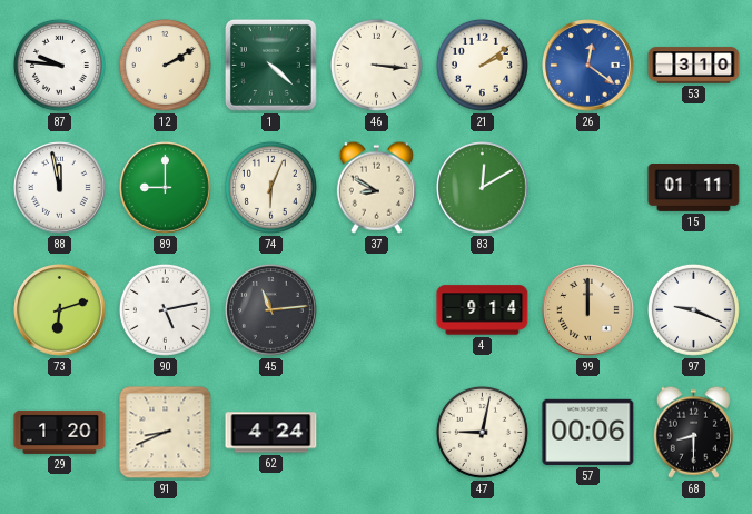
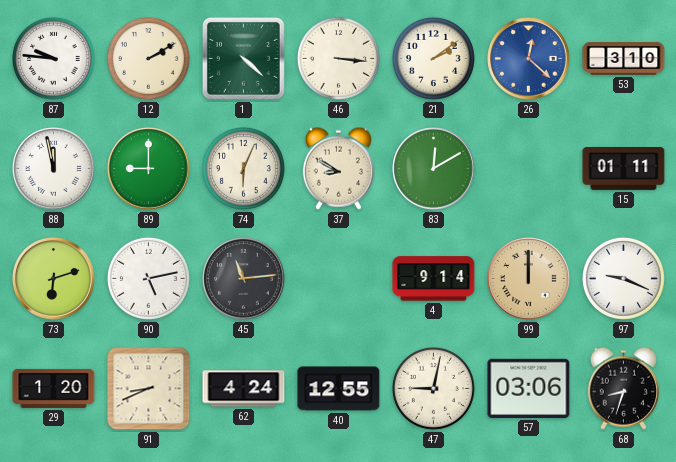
26: 12:21 -> 12:22 (529, 59)
40: none -> 12:55 (339, 389)
57: 00:06 -> 03:06 (529, 388)
68: 8:30 -> 8:33 (623, 388)
